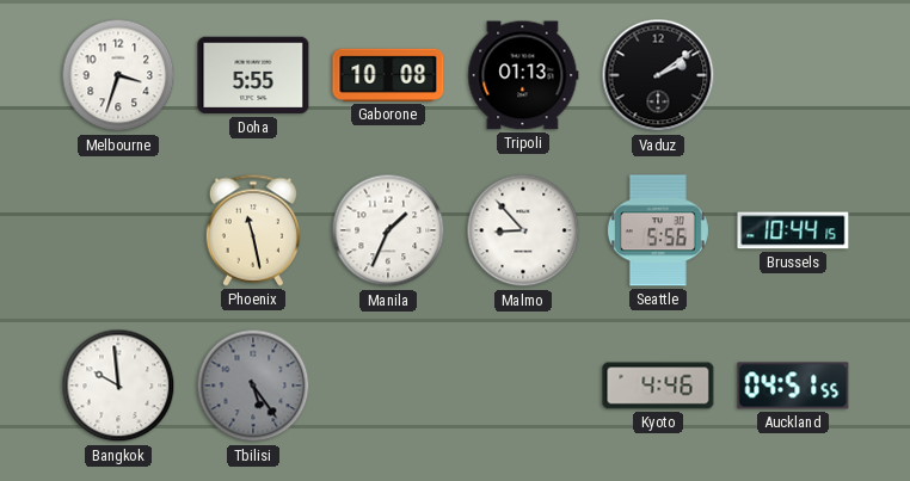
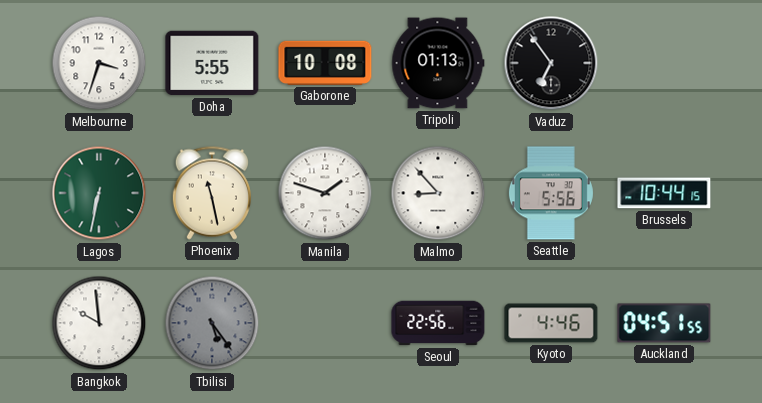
Vaduz: 2:09 -> 6:54 (551, 63)
Lagos: none -> 6:32 (99, 193)
Manila: 1:34 -> 1:48 (325, 193)
Seoul: none -> 22:56 (438, 323)
